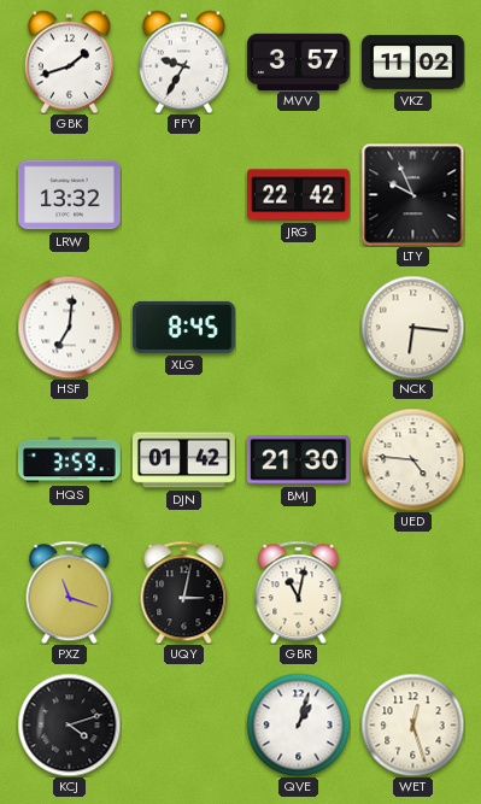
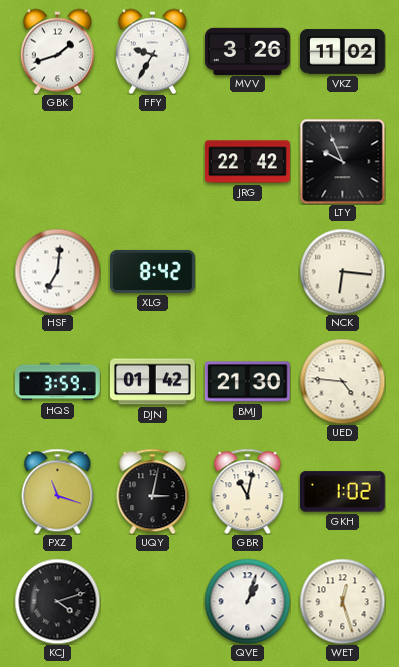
MVV: 3:57 -> 3:26 (248, 51)
LRW: 13:32 -> none (70, 195)
XLG: 8:45 -> 8:42 (153, 271)
GKH: none -> 1:02 (342, 492)
